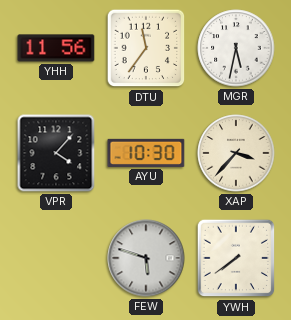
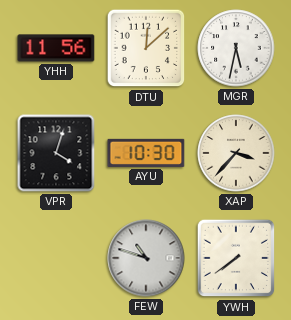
DTU: 11:36 -> 12:08 (146, 48)
VPR: 4:07 -> 4:03 (56, 153)
FEW: 5:48 -> 10:48 (146, 258)
